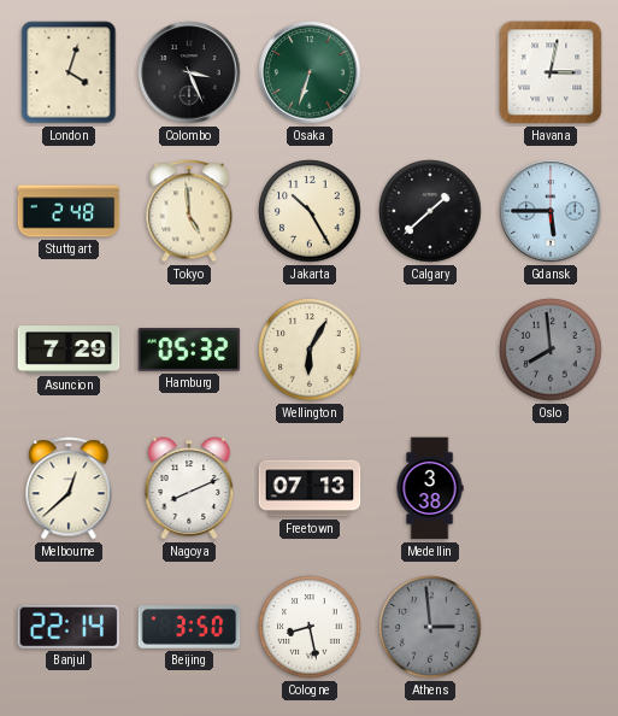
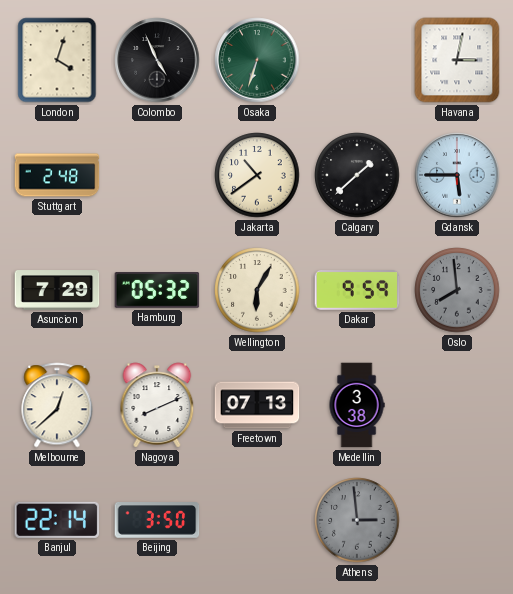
Colombo: 3:26 -> 4:56 (157, 60)
Tokyo: 4:59 -> none (189, 211)
Jakarta: 10:25 -> 10:39 (257, 175)
Dakar: none -> 9:59 (357, 291)
Cologne: 8:28 -> none (310, 627)
